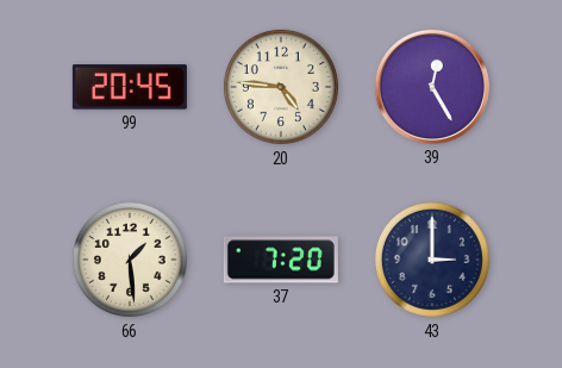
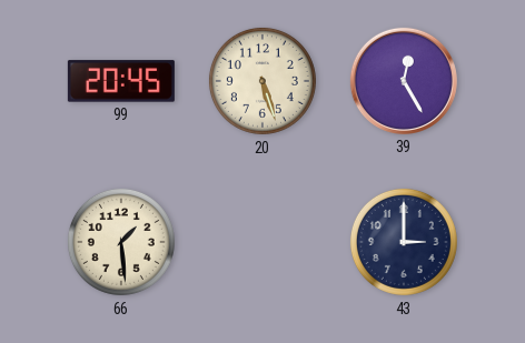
20: 4:46 -> 5:27 (262, 81)
37: 7:20 -> none (281, 260)
